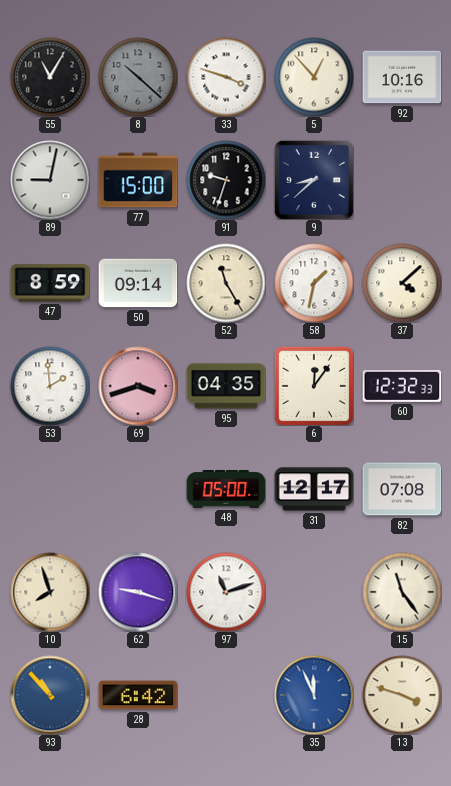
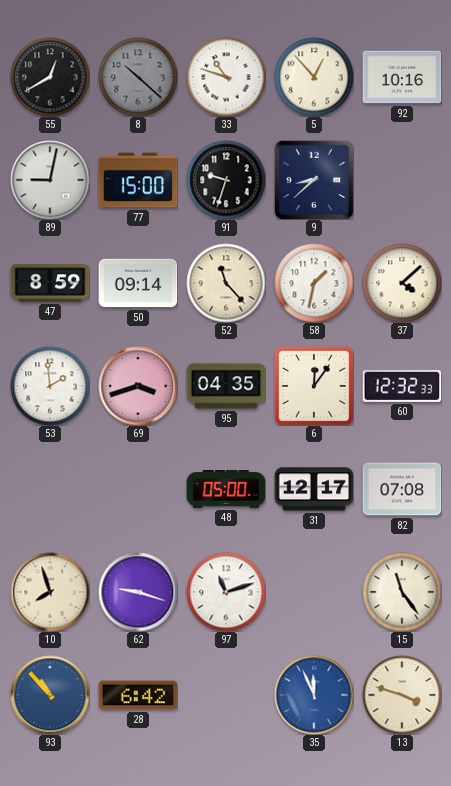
55: 11:05 -> 12:40 (50, 77)
33: 3:48 -> 10:48 (226, 77)
52: 11:25 -> 11:23 (226, 283)
